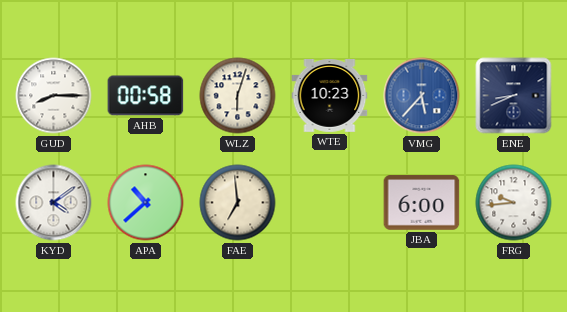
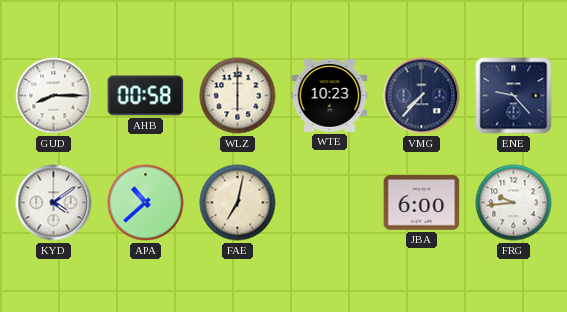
WLZ: 6:03 -> 6:00 (238, 96)
VMG: 5:37 -> 7:37 (422, 96)
VMG dial: blue -> navy (422, 96)
ENE: 8:41 -> 9:23 (514, 96)
FAE: 6:59 -> 7:02 (238, 203)
